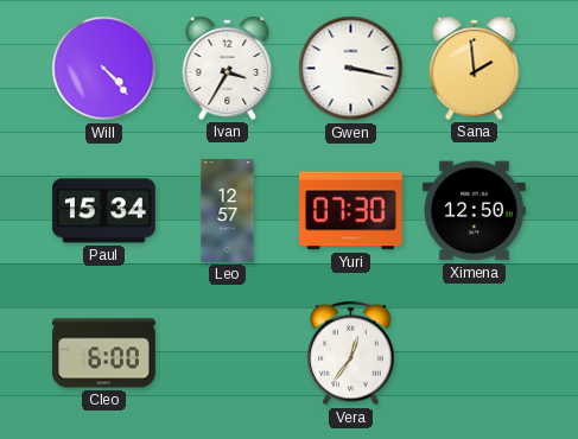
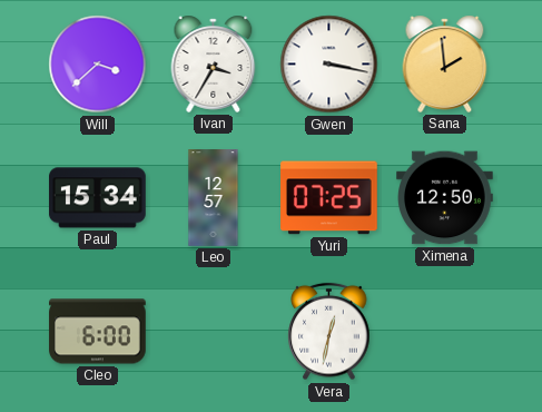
Will: 4:23 -> 3:38 (98, 65)
Yuri: 07:30 -> 07:25 (329, 198)
Vera: 12:36 -> 12:32 (329, 332)
